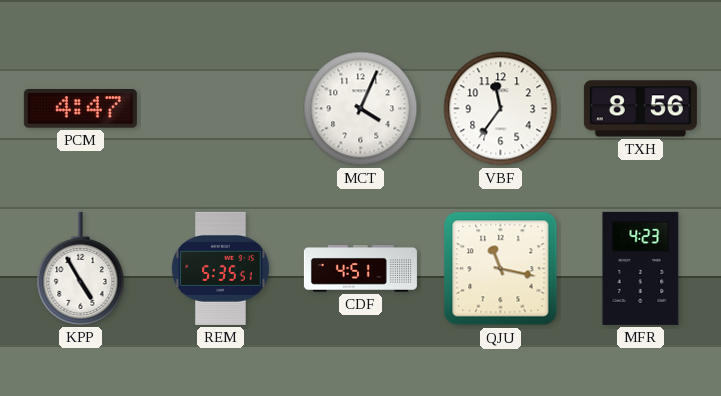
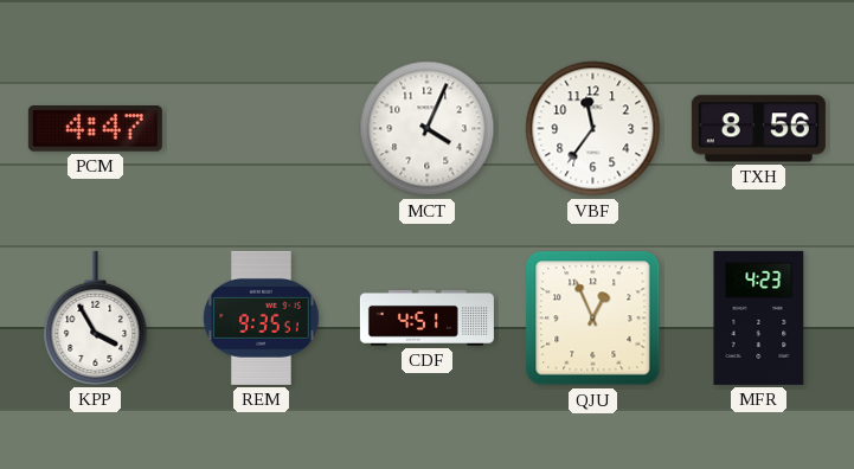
KPP: 4:55 -> 3:55 (96, 317)
REM: 5:35 -> 9:35 (262, 317)
QJU: 11:17 -> 12:56 (593, 319)
